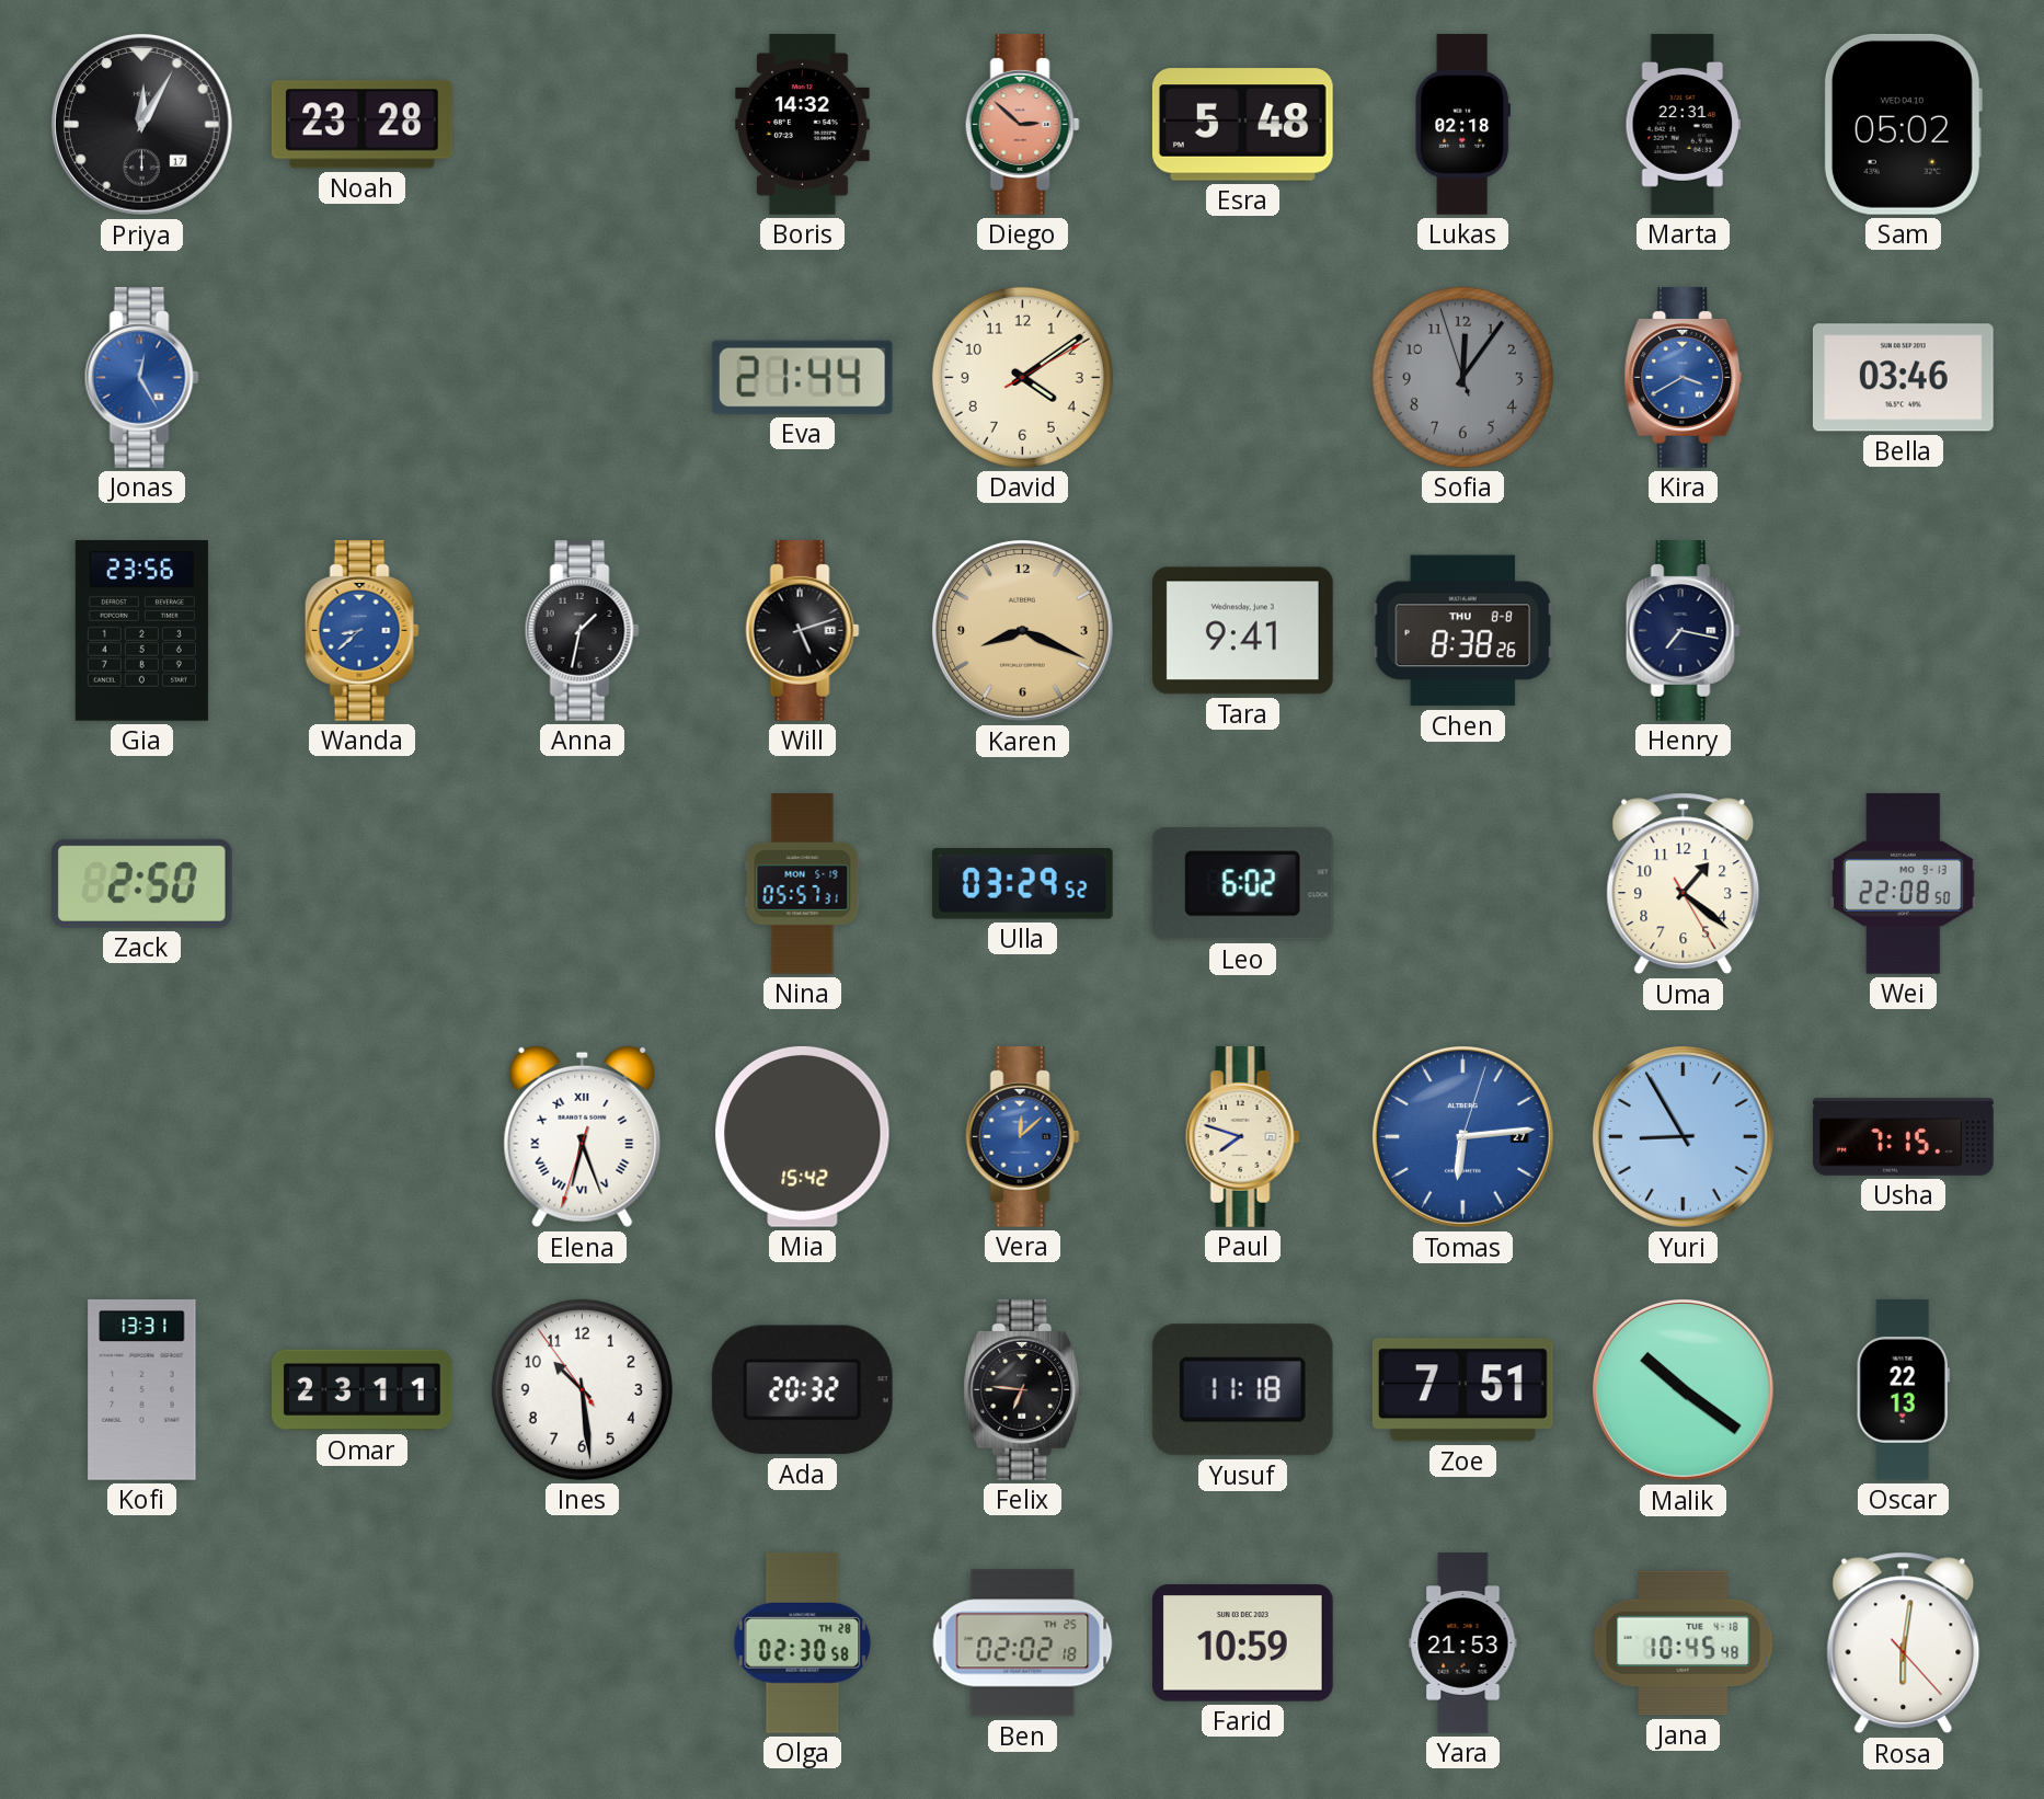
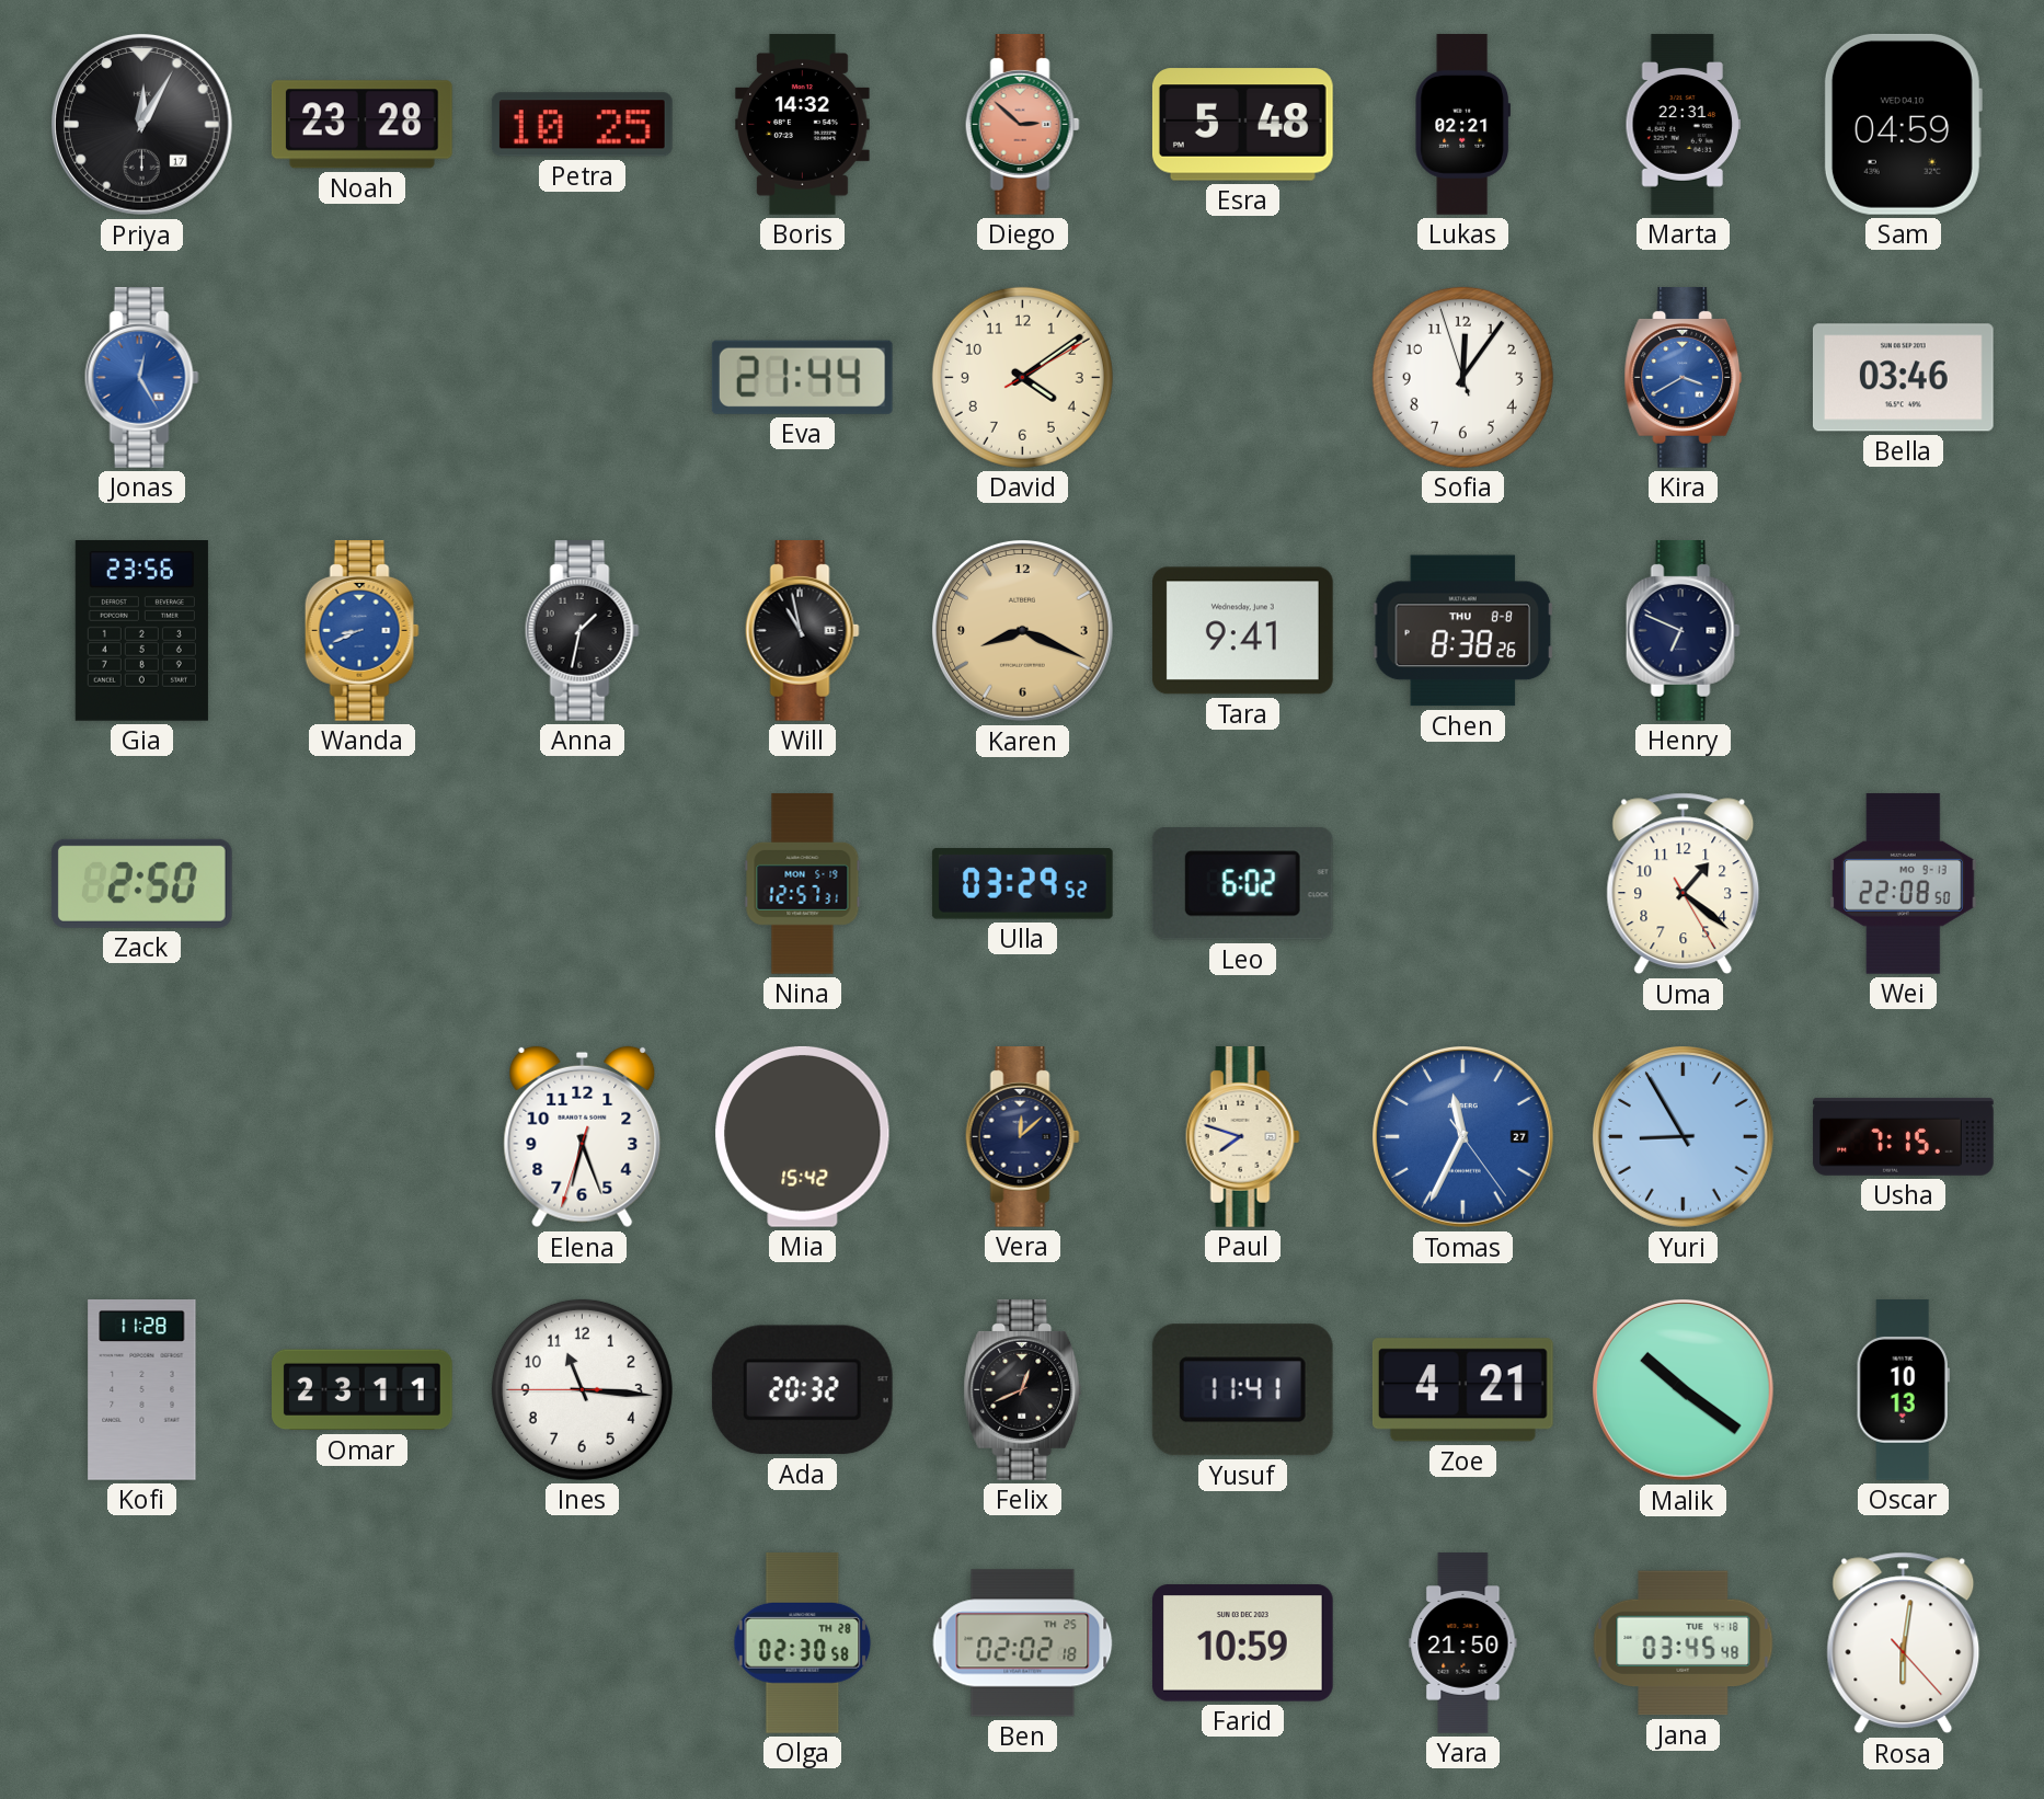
Petra: none -> 10:25 (582, 125)
Lukas: 02:18 -> 02:21 (1462, 125)
Sam: 05:02 -> 04:59 (1903, 124)
Sofia dial: grey -> white (1462, 377)
Wanda: 8:38 -> 8:41 (361, 631)
Will: 5:12 -> 10:58 (802, 631)
Henry: 7:17 -> 6:49 (1683, 631)
Nina: 05:57 -> 12:57 (803, 884)
Elena numerals: Roman -> Arabic (583, 1137)
Vera dial: blue -> navy (1022, 1137)
Tomas: 6:14 -> 11:34 (1463, 1137)
Kofi: 13:31 -> 11:28 (142, 1390)
Ines: 10:28 -> 11:15 (582, 1389)
Felix: 6:46 -> 12:41 (1023, 1390)
Yusuf: 11:18 -> 11:41 (1242, 1390)
Zoe: 7:51 -> 4:21 (1462, 1390)
Oscar: 22:13 -> 10:13 (1903, 1390)
Yara: 21:53 -> 21:50 (1463, 1643)
Jana: 10:45 -> 03:45 (1684, 1643)
